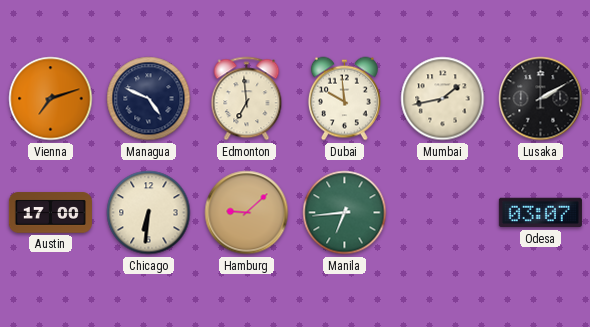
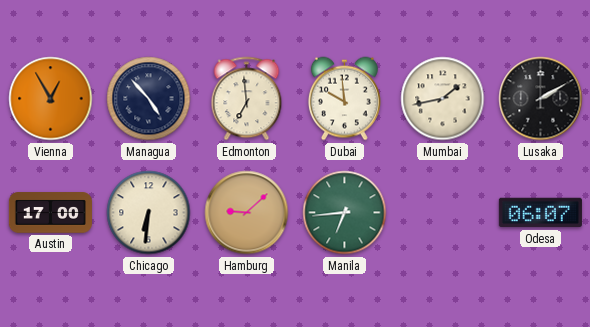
Vienna: 7:12 -> 12:55 (51, 99)
Managua: 4:49 -> 4:53 (149, 99)
Odesa: 03:07 -> 06:07 (540, 213)
